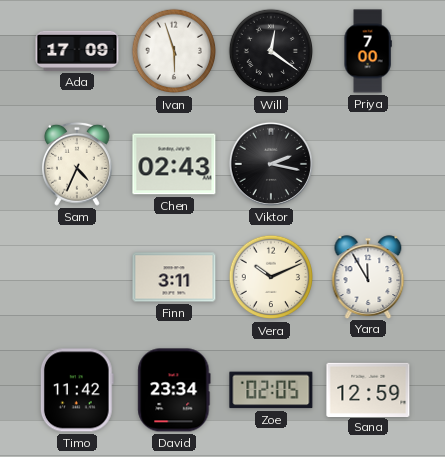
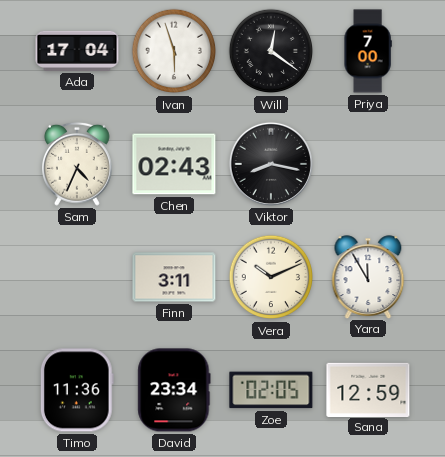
Ada: 17:09 -> 17:04 (77, 51)
Viktor: 2:17 -> 8:17 (271, 164)
Timo: 11:42 -> 11:36 (77, 390)
